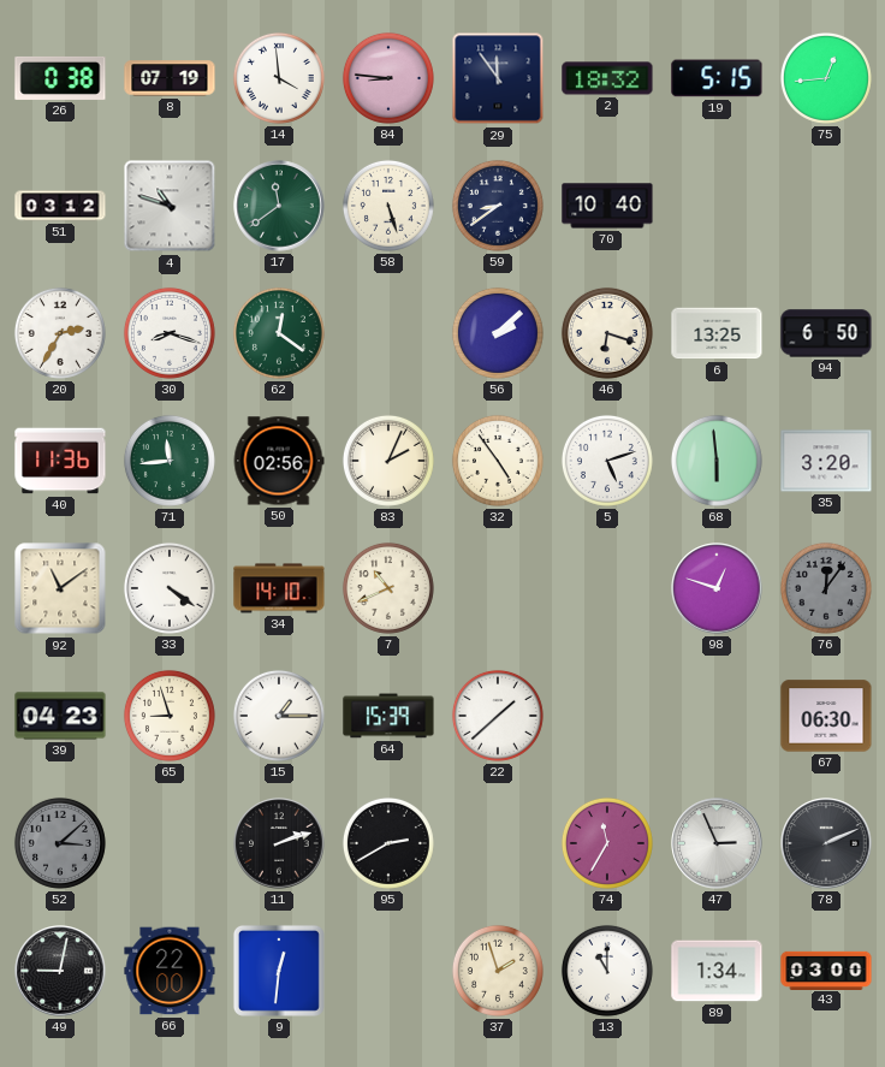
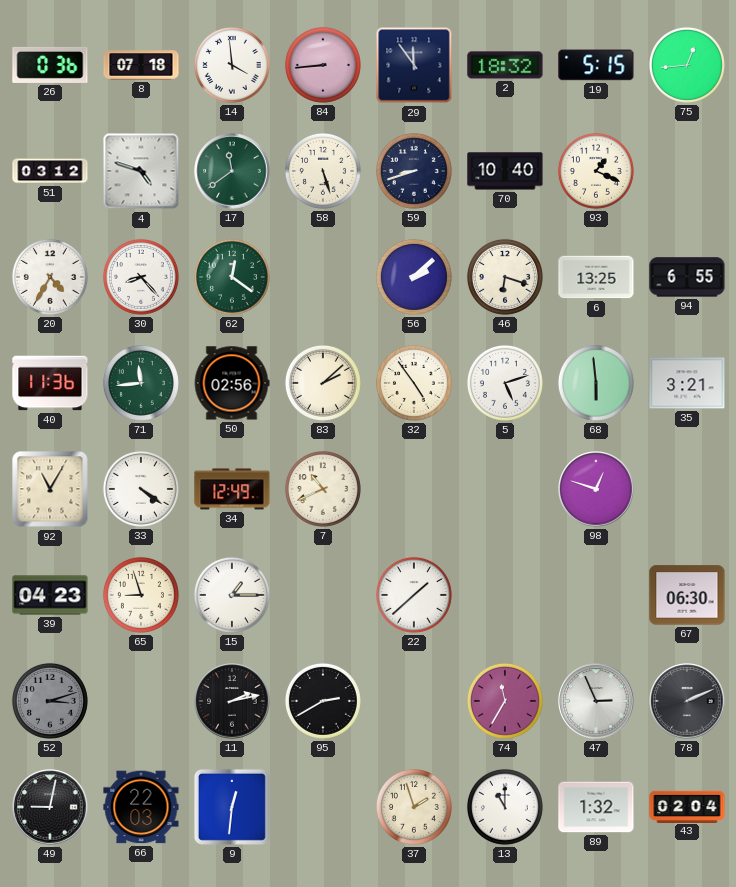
26: 0:38 -> 0:36 (50, 65)
8: 07:19 -> 07:18 (141, 65)
84: 8:46 -> 8:44 (323, 65)
4: 10:48 -> 4:48 (141, 171)
59: 8:39 -> 8:42 (414, 171)
93: none -> 1:19 (596, 171)
20: 2:35 -> 4:35 (50, 277)
30: 8:18 -> 8:23 (141, 277)
94: 6:50 -> 6:55 (687, 277)
83: 2:04 -> 2:08 (323, 383)
35: 3:20 -> 3:21 (687, 383)
92: 11:09 -> 11:05 (50, 489)
34: 14:10 -> 12:49 (232, 489)
76: 12:06 -> none (826, 588)
64: 15:39 -> none (388, 716)
52: 3:08 -> 3:12 (50, 701)
11: 2:12 -> 2:13 (232, 701)
66: 22:00 -> 22:03 (141, 807)
89: 1:34 -> 1:32 (596, 807)
43: 03:00 -> 02:04 (687, 806)
